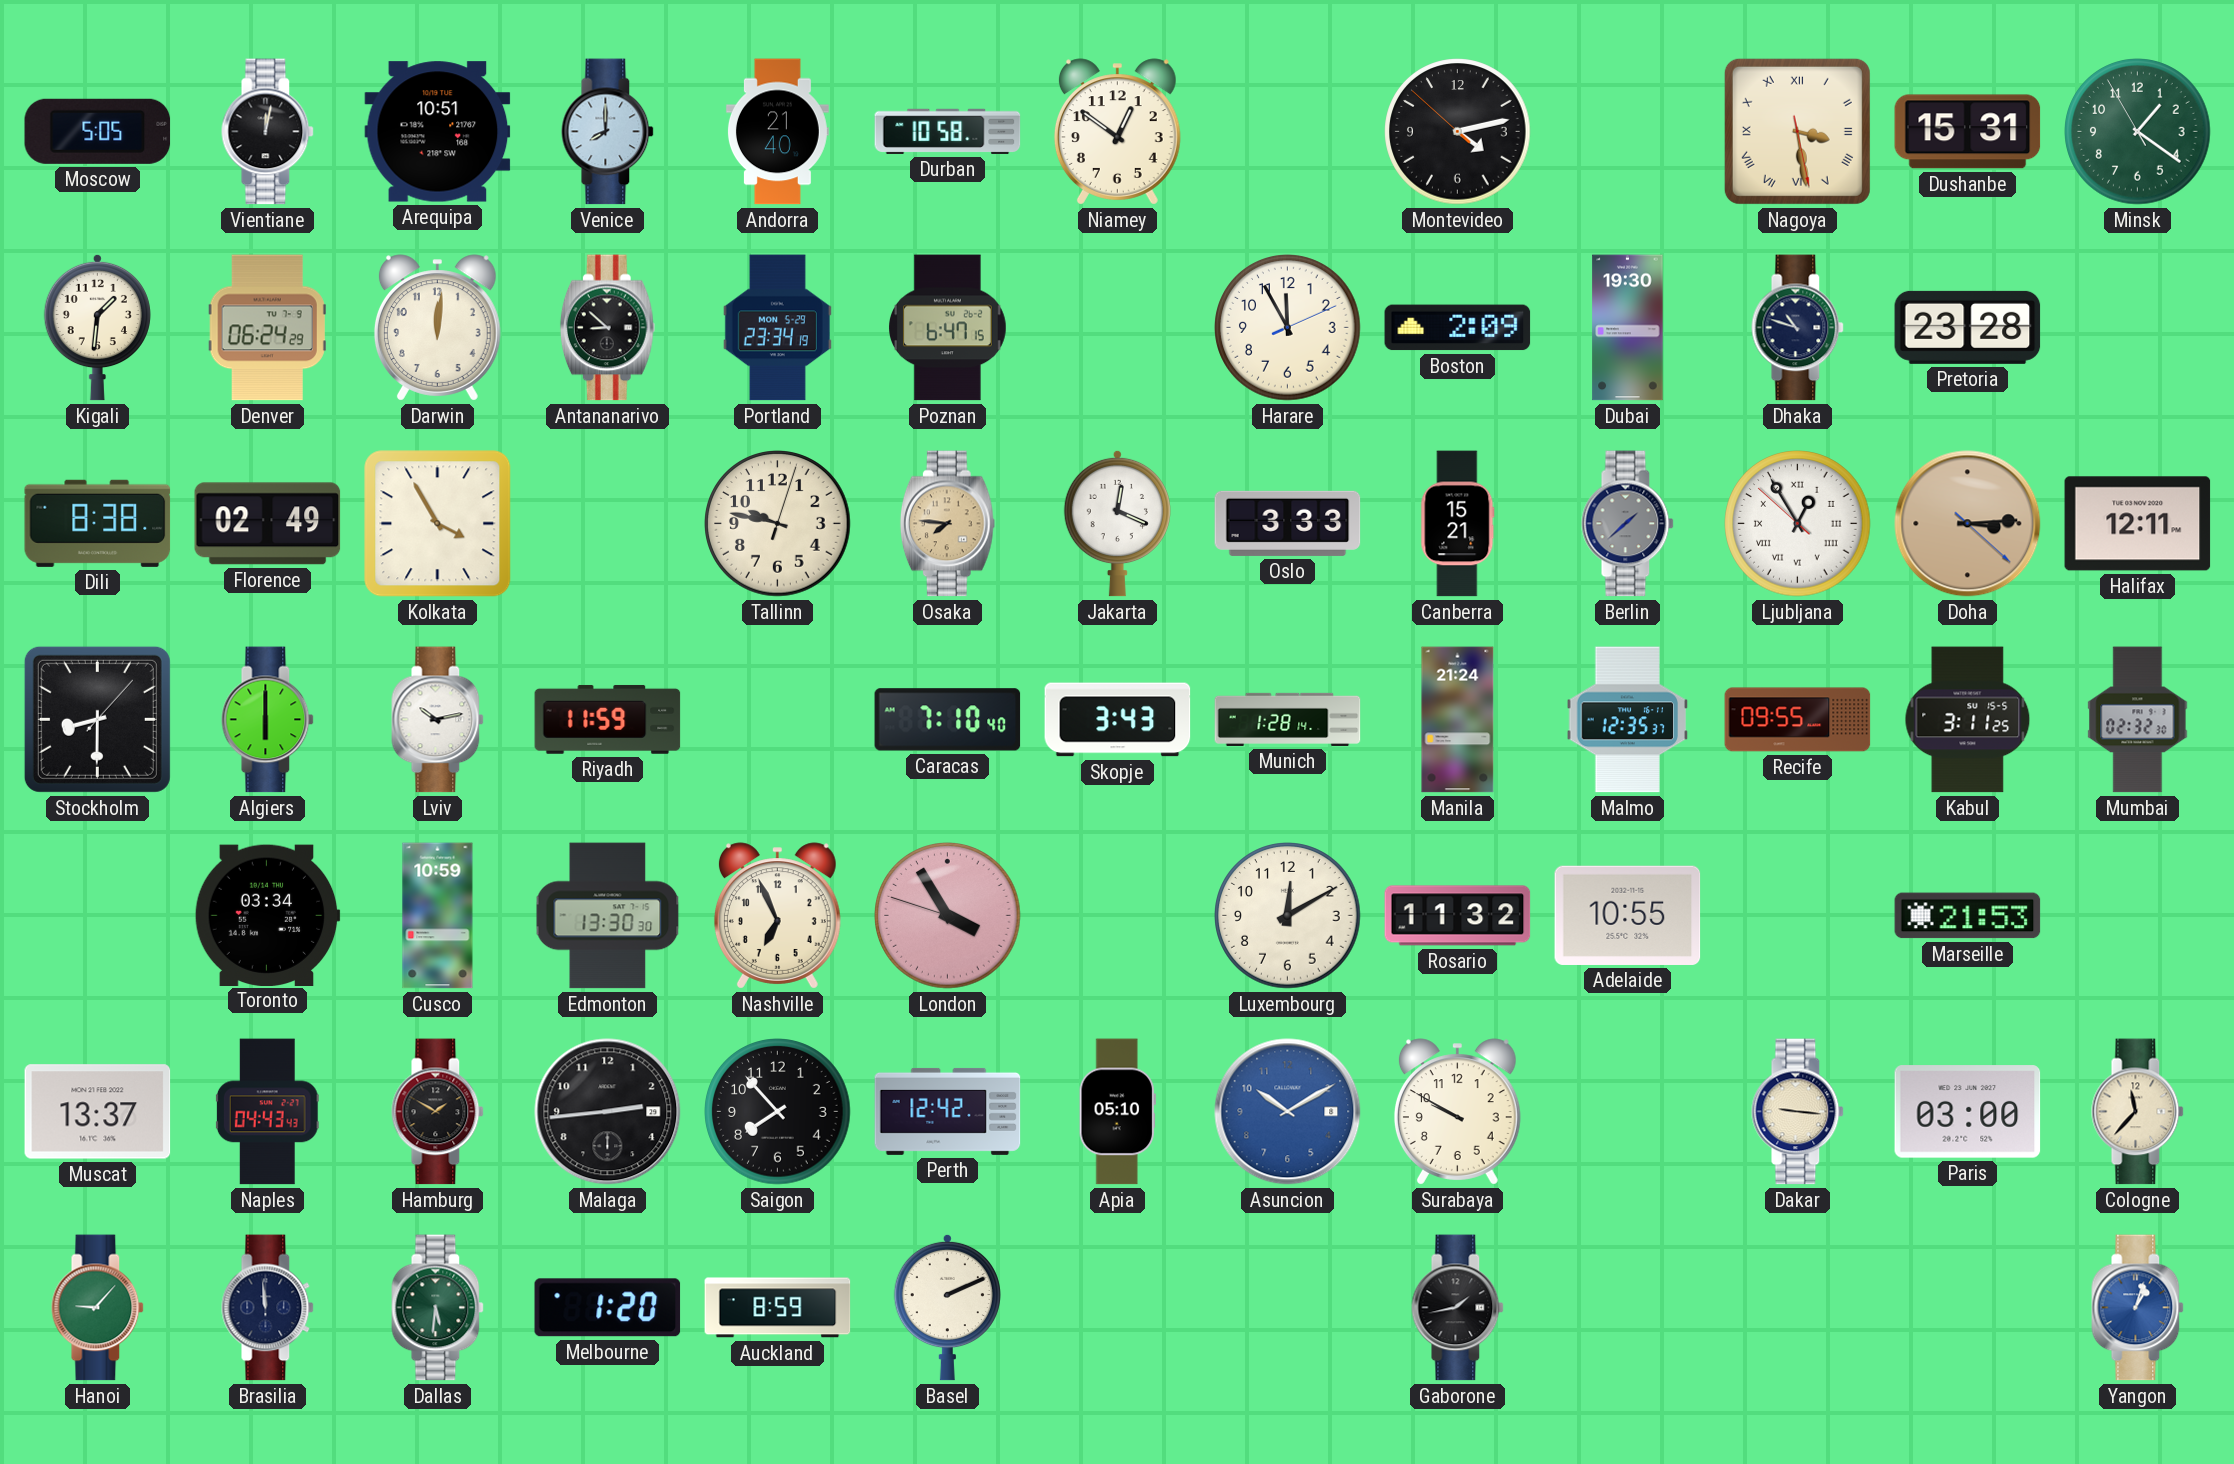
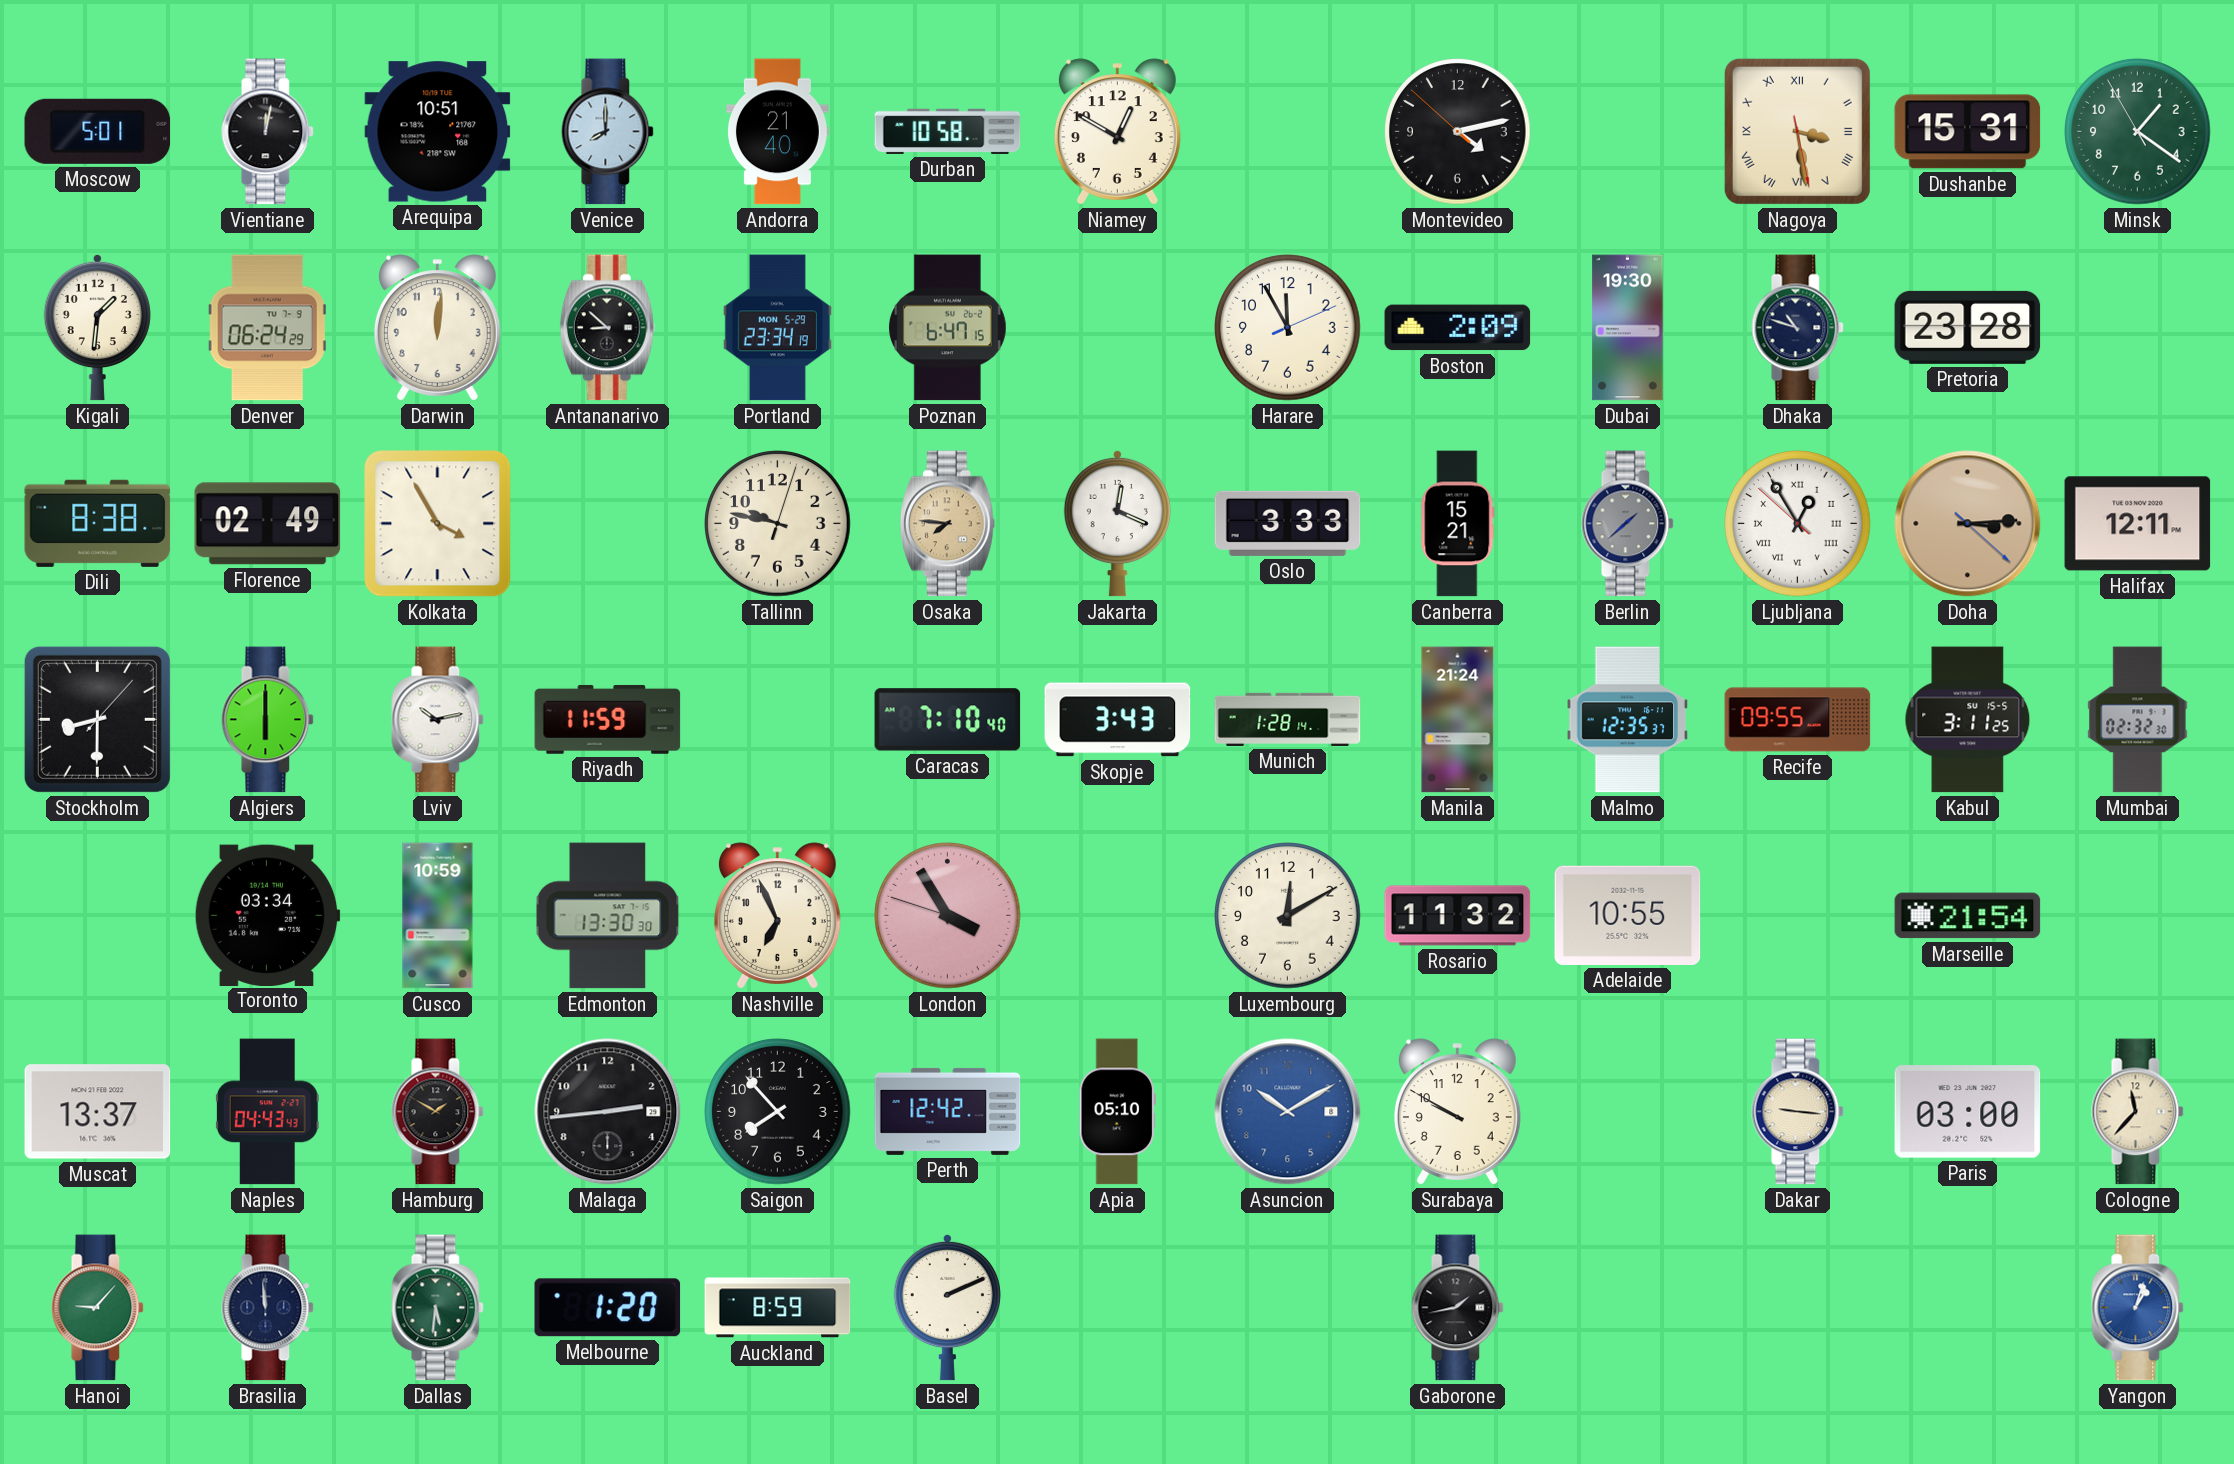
Moscow: 5:05 -> 5:01 (98, 131)
Niamey: 12:51 -> 12:50 (1117, 132)
Marseille: 21:53 -> 21:54 (1968, 916)
